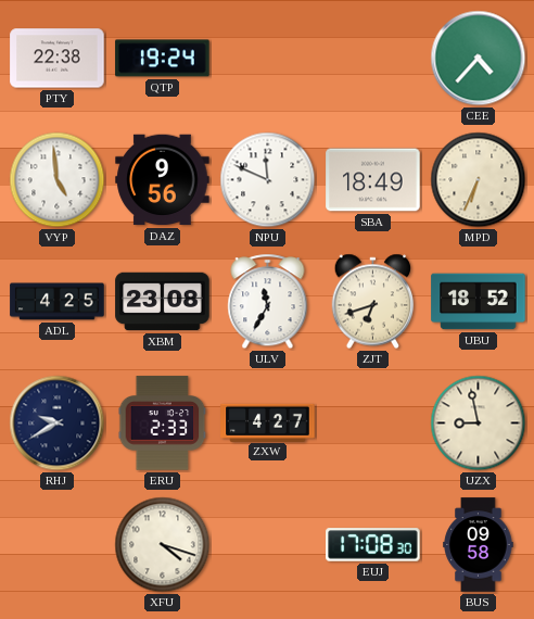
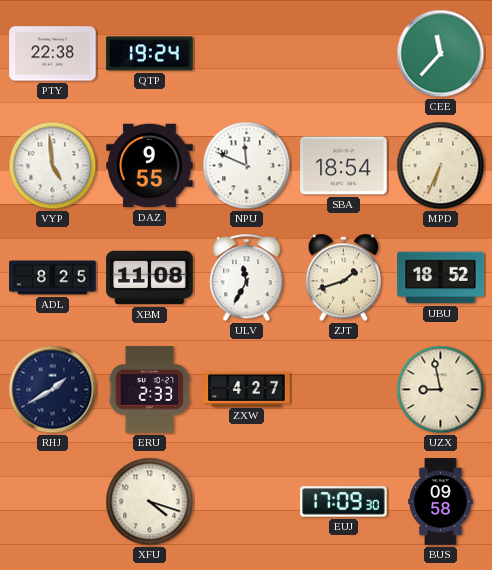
CEE: 4:37 -> 11:37 (441, 54)
DAZ: 9:56 -> 9:55 (150, 166)
SBA: 18:49 -> 18:54 (344, 166)
ADL: 4:25 -> 8:25 (53, 278)
XBM: 23:08 -> 11:08 (150, 278)
ZJT: 6:42 -> 1:42 (344, 278)
RHJ: 9:40 -> 1:40 (53, 390)
EUJ: 17:08 -> 17:09 (344, 502)
